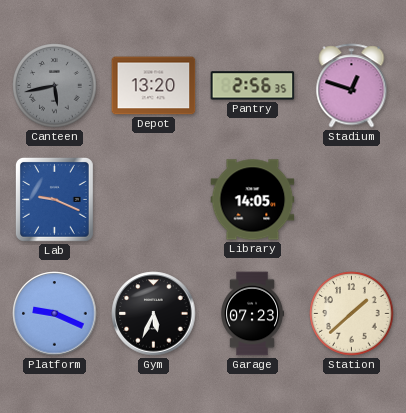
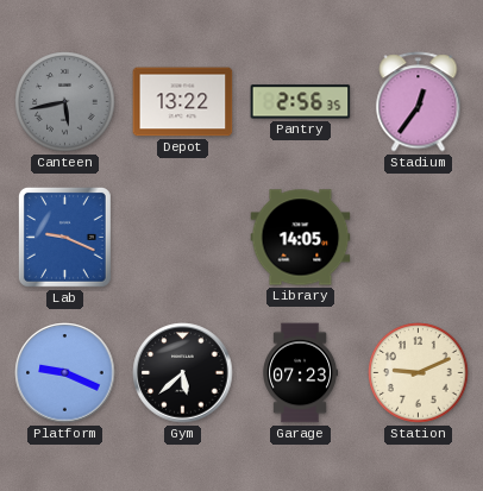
Depot: 13:20 -> 13:22 (183, 102)
Stadium: 12:48 -> 12:36 (419, 102)
Gym: 5:34 -> 5:38 (183, 373)
Station: 1:38 -> 9:11 (419, 373)
